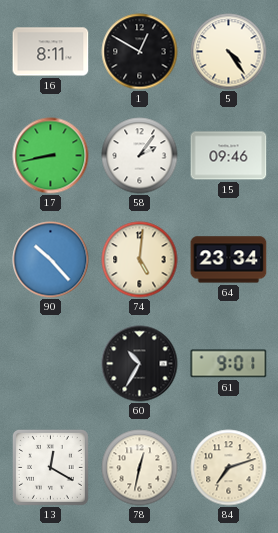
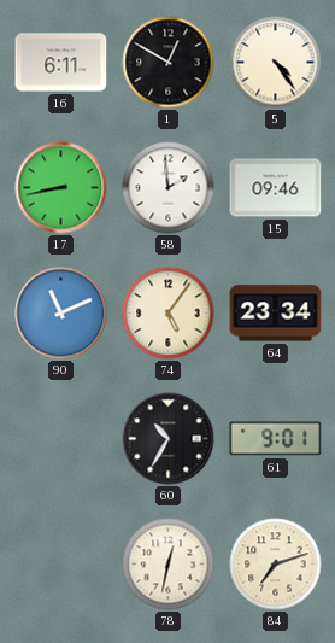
16: 8:11 -> 6:11 (61, 63)
58: 2:06 -> 1:59 (169, 188)
90: 10:23 -> 11:11 (61, 314)
74: 5:01 -> 5:06 (169, 314)
13: 12:20 -> none (50, 467)
